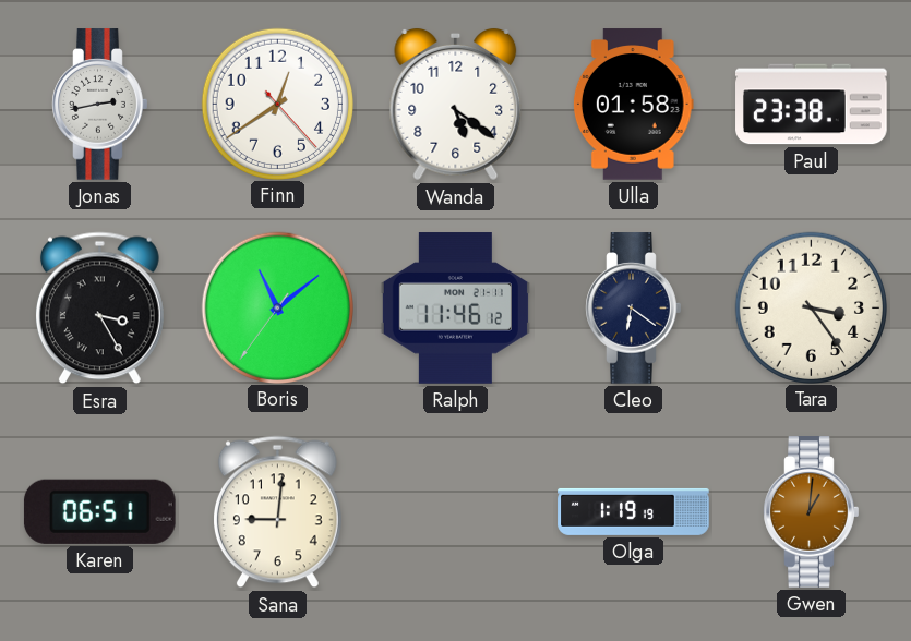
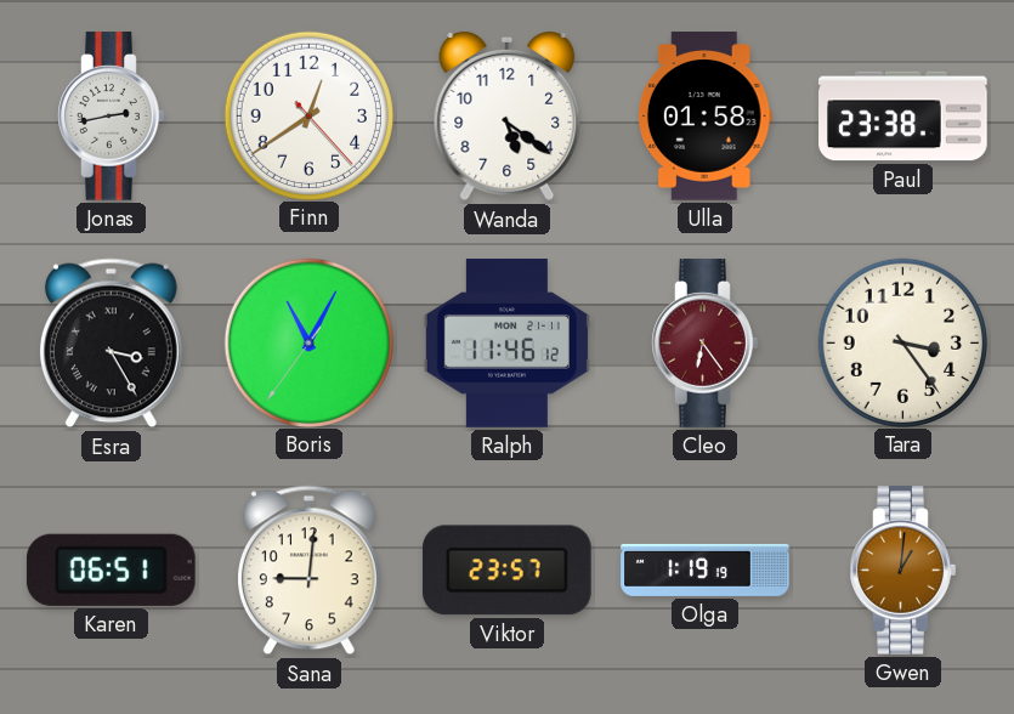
Boris: 11:08 -> 11:04 (308, 342)
Cleo: 6:21 -> 6:24 (706, 344)
Cleo dial: navy -> burgundy (706, 344)
Viktor: none -> 23:57 (506, 571)
